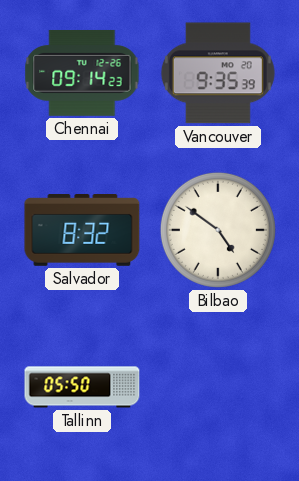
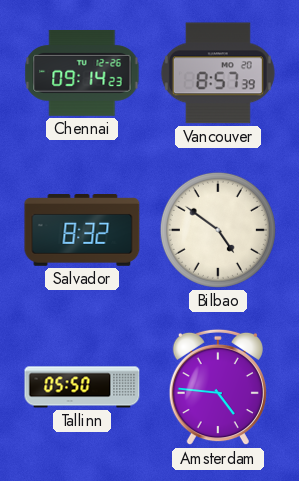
Vancouver: 9:35 -> 8:57 (218, 73)
Amsterdam: none -> 4:46 (218, 387)
